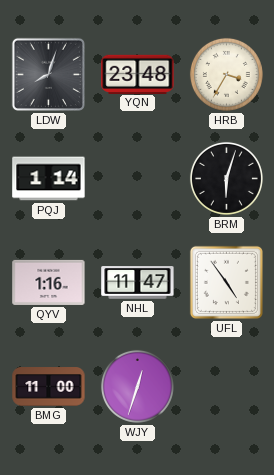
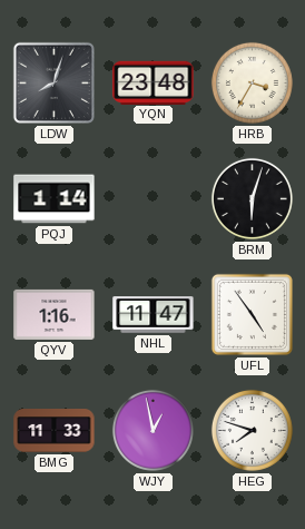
BMG: 11:00 -> 11:33 (55, 431)
WJY: 12:33 -> 12:58 (152, 430)
HEG: none -> 7:48 (252, 430)
